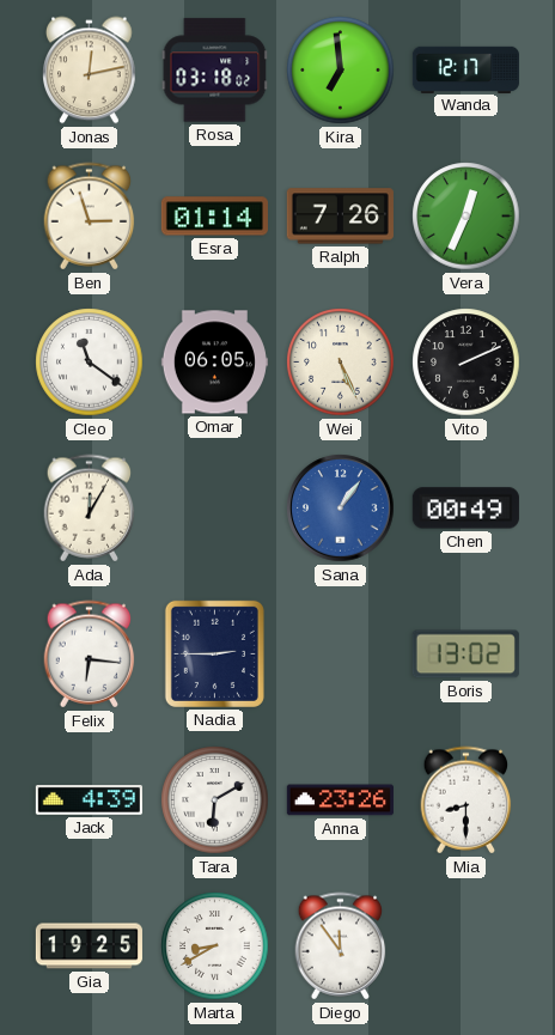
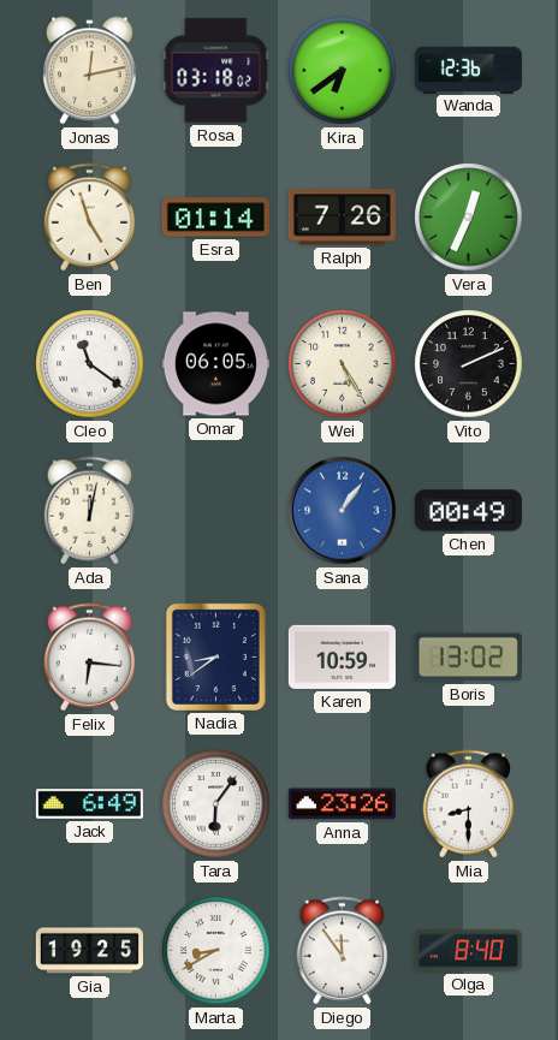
Kira: 6:59 -> 6:39 (343, 71)
Wanda: 12:17 -> 12:36 (468, 70)
Ben: 2:57 -> 4:57 (90, 218)
Wei: 5:26 -> 5:25 (343, 364)
Ada: 12:05 -> 12:02 (90, 511)
Nadia: 2:45 -> 8:39 (215, 656)
Karen: none -> 10:59 (342, 656)
Jack: 4:39 -> 6:49 (89, 804)
Tara: 6:10 -> 6:06 (216, 804)
Olga: none -> 8:40 (468, 951)
